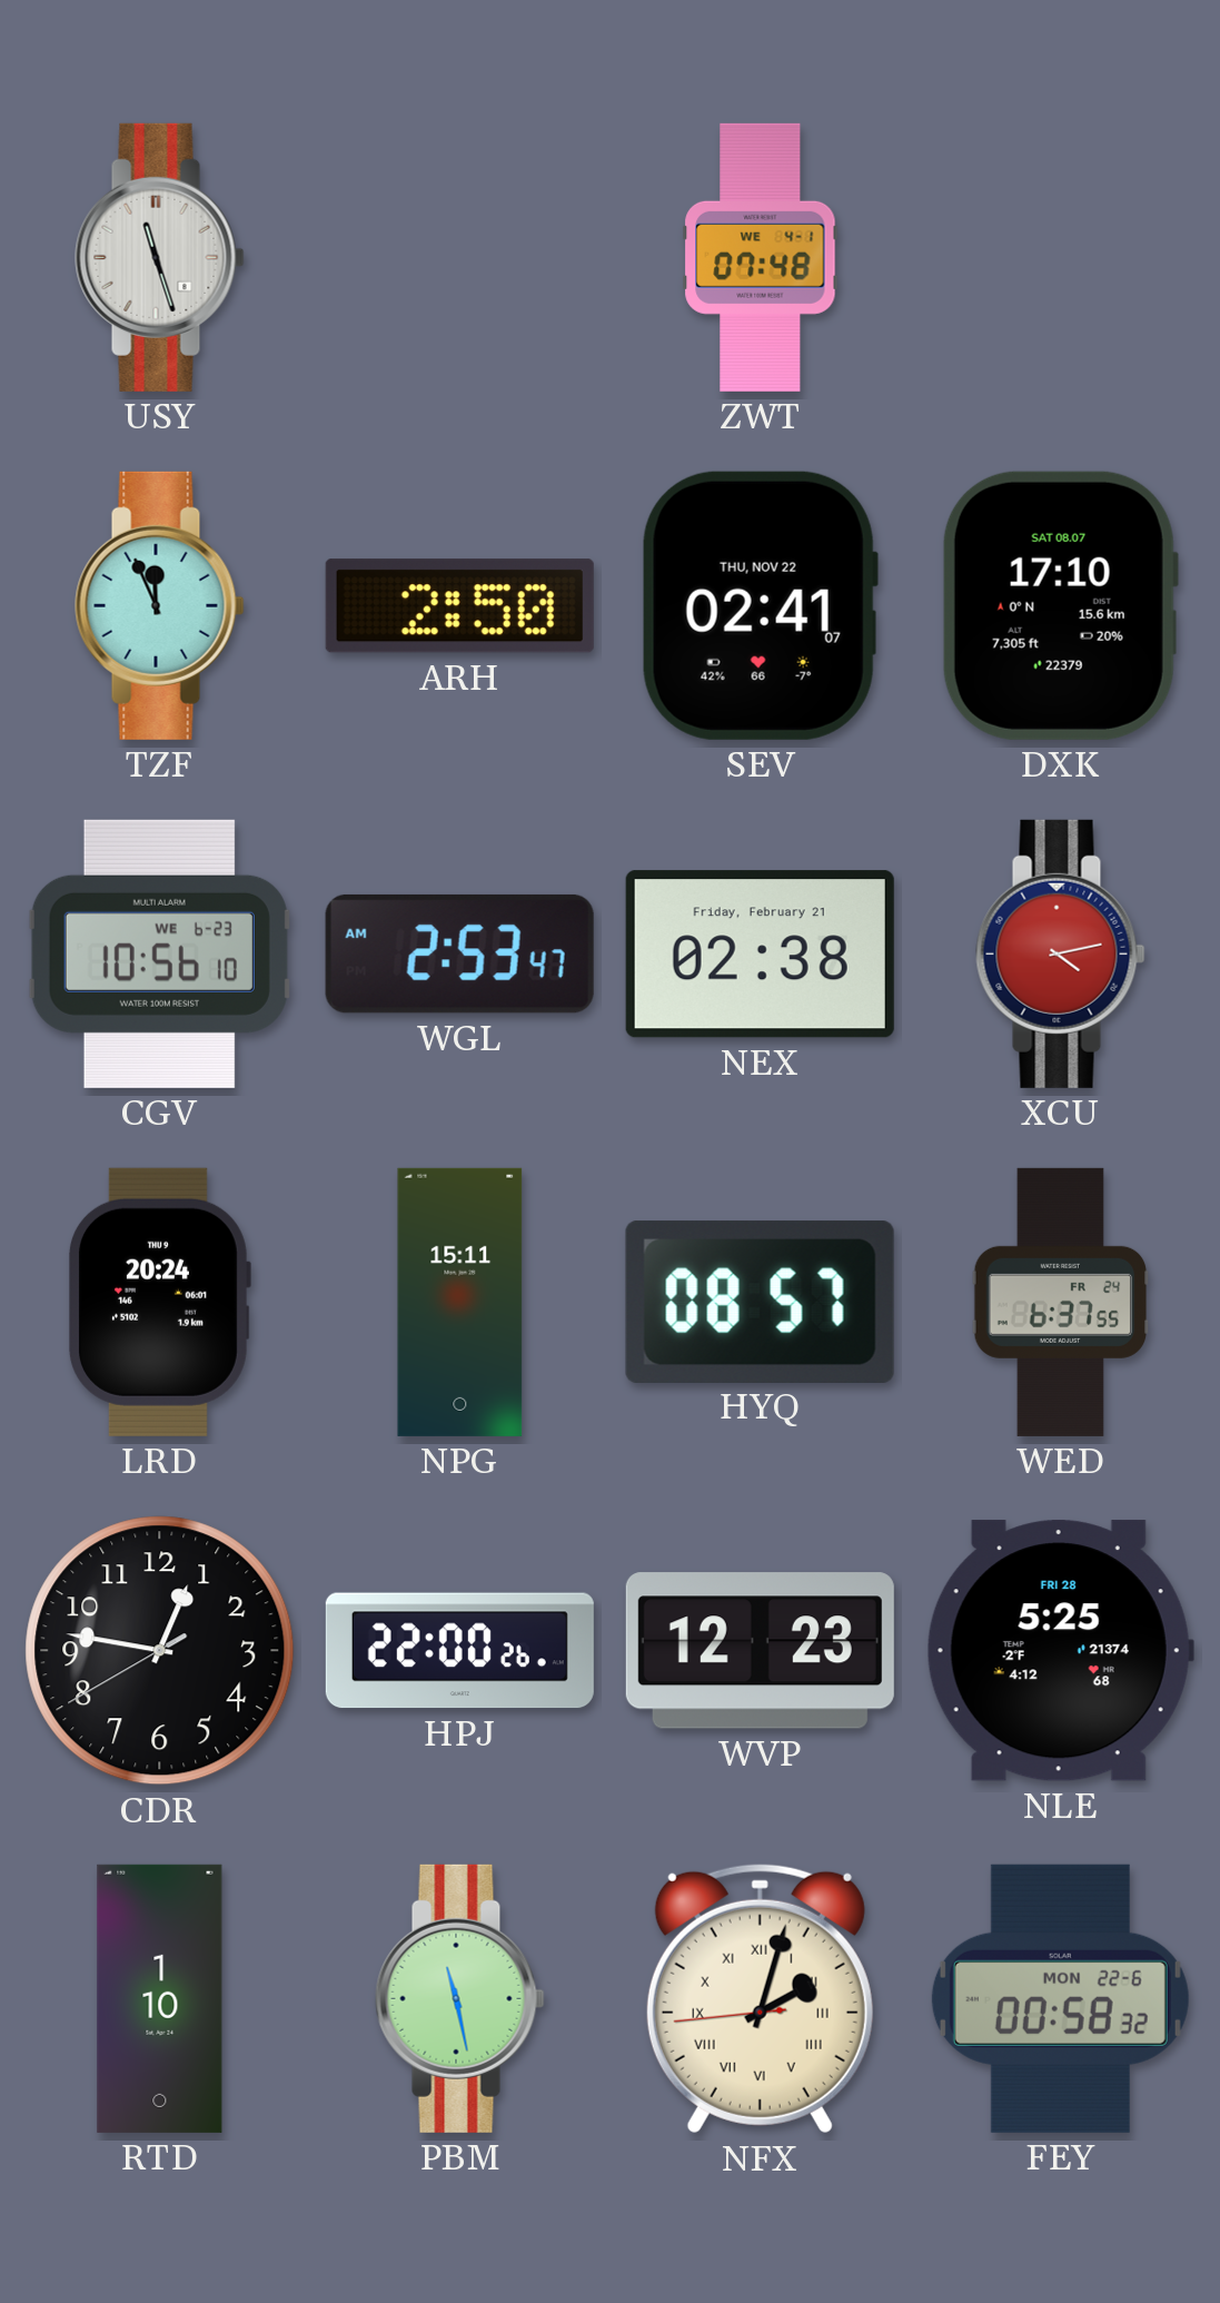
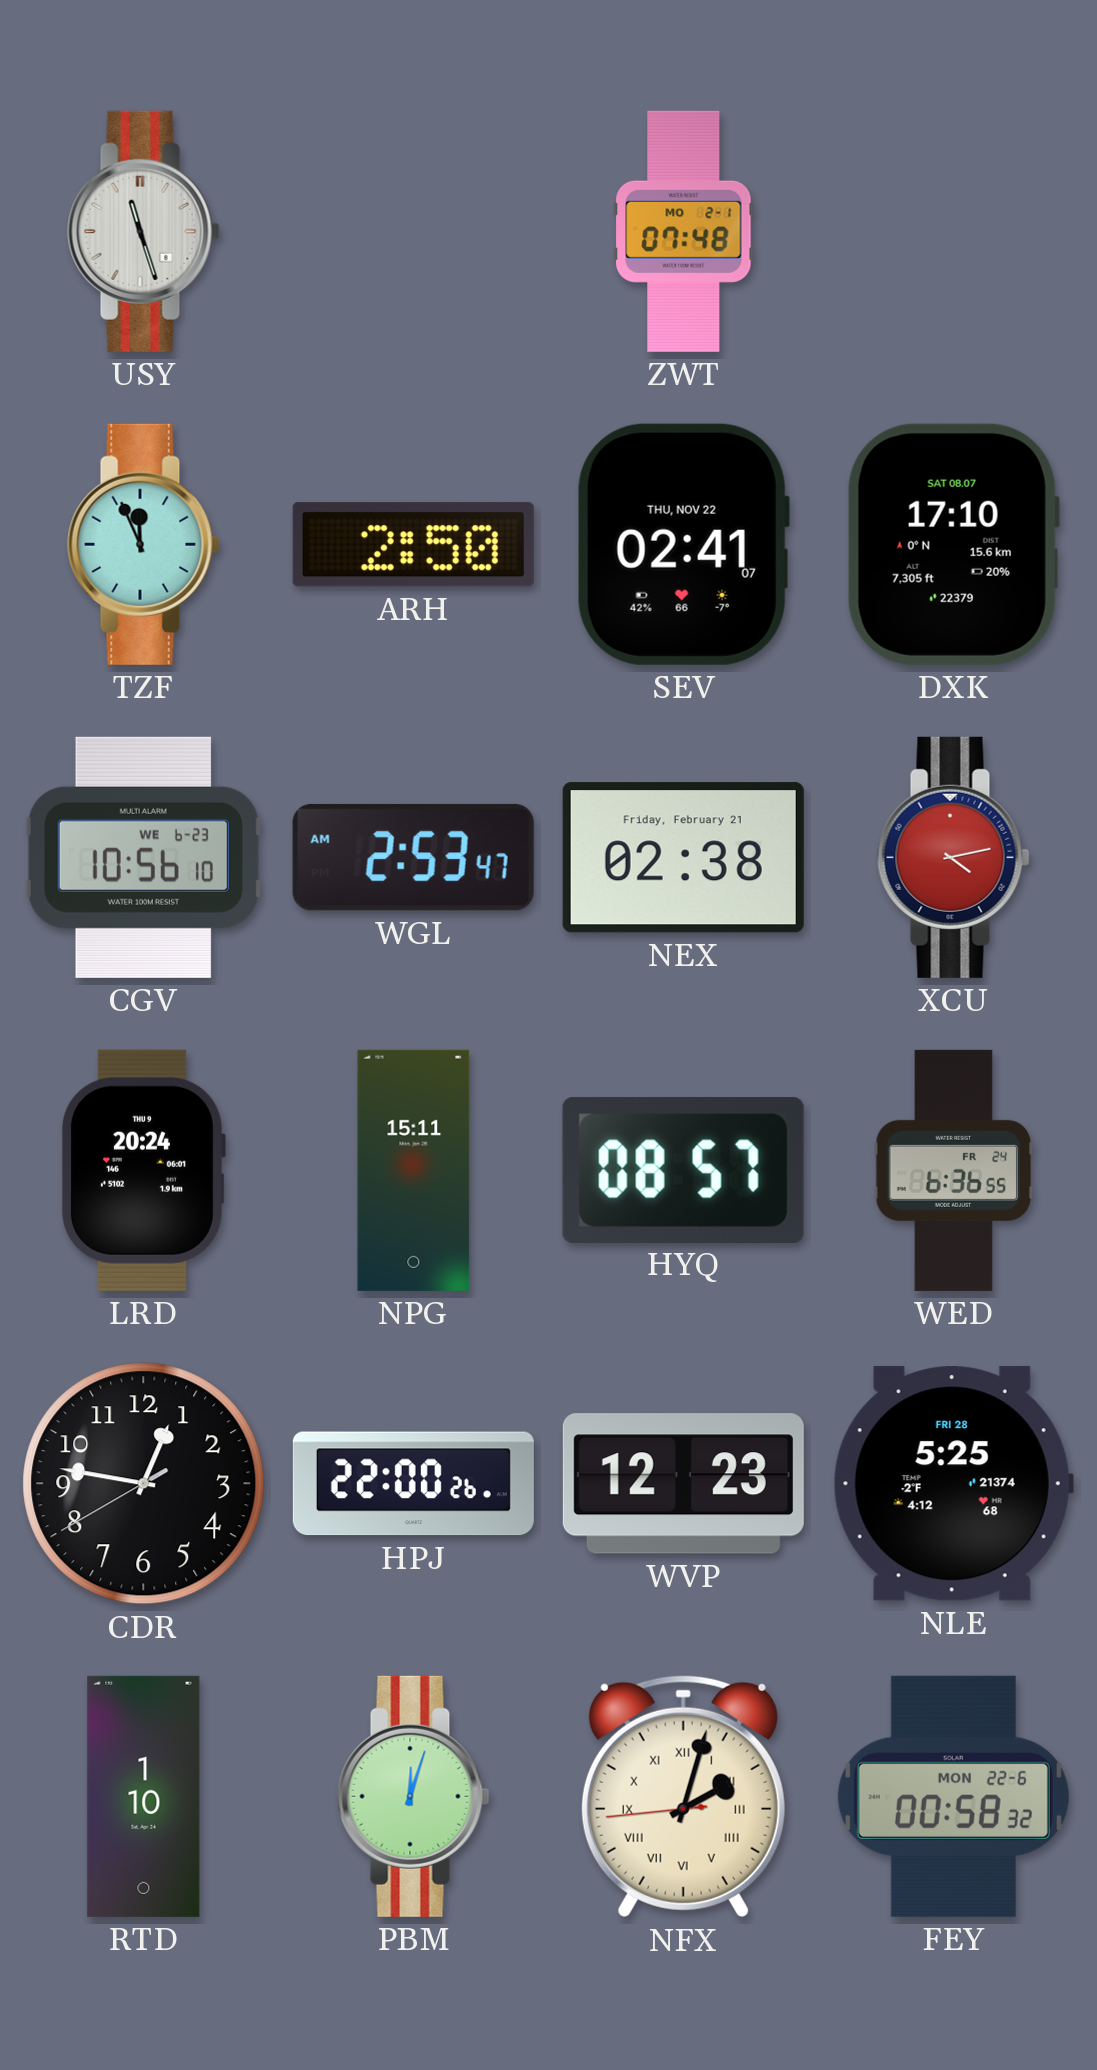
ZWT date: WE 4-1 -> MO 2-1 (684, 231)
WED: 6:37 -> 6:36 (954, 1170)
PBM: 11:28 -> 12:03 (414, 1796)
